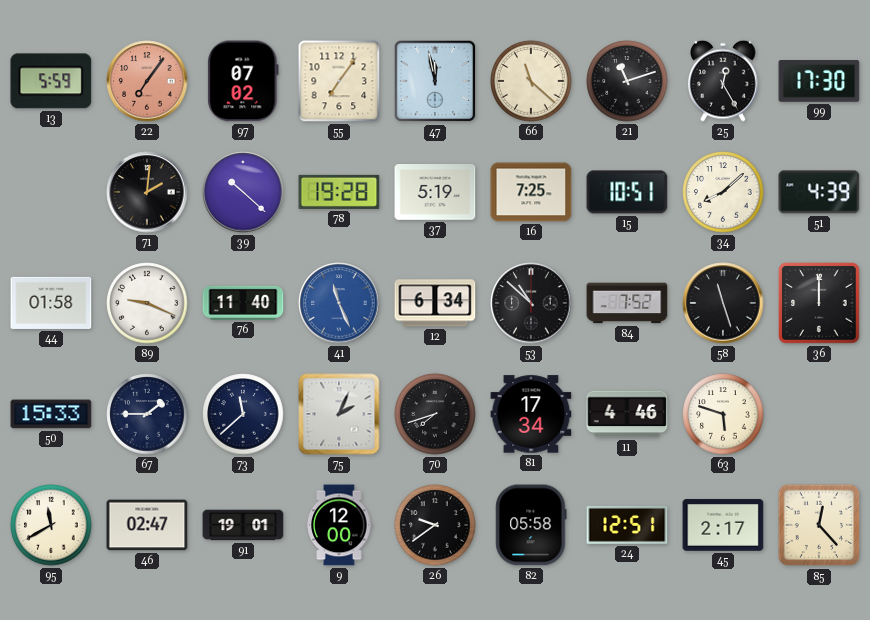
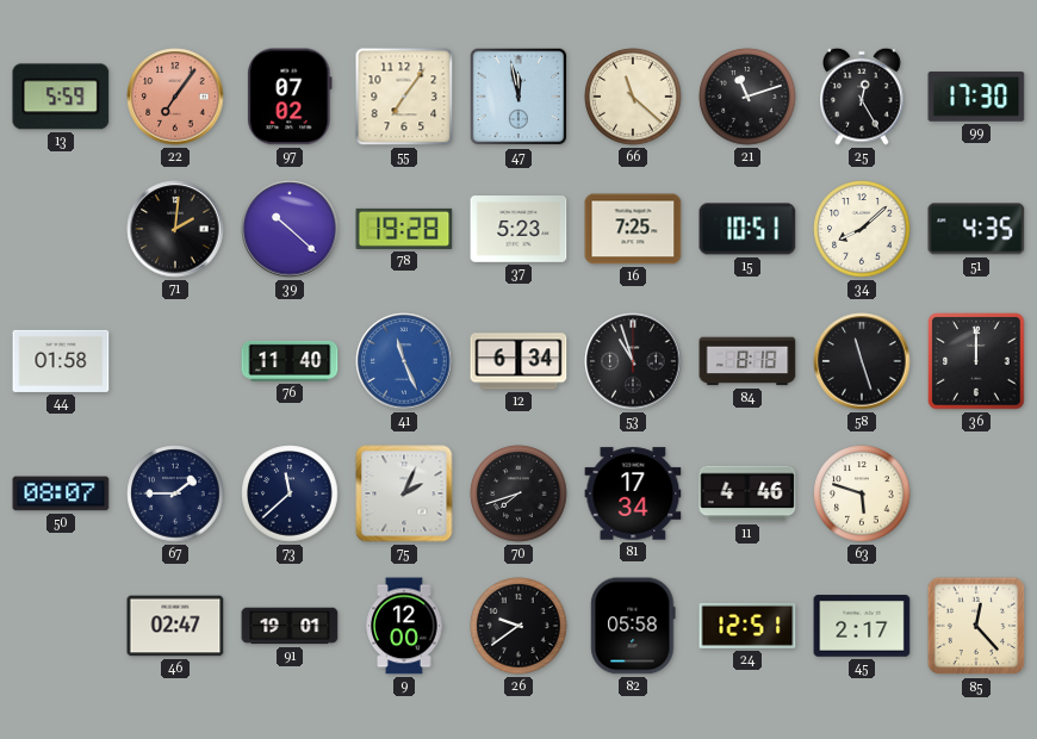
37: 5:19 -> 5:23 (518, 230)
51: 4:39 -> 4:35 (976, 229)
89: 9:19 -> none (147, 303)
53: 10:52 -> 10:57 (633, 361)
84: 7:52 -> 8:18 (747, 361)
50: 15:33 -> 08:07 (61, 493)
95: 11:40 -> none (51, 525)
